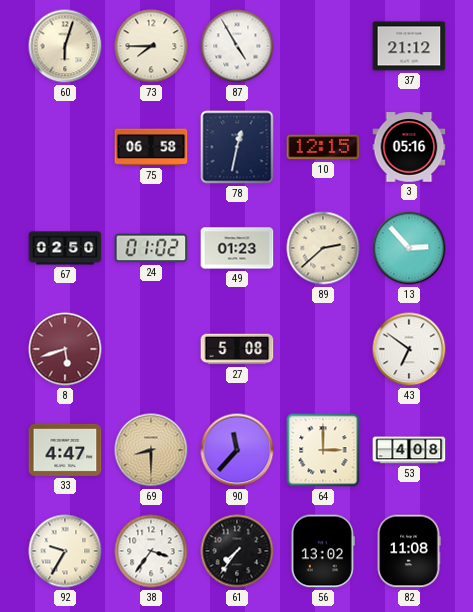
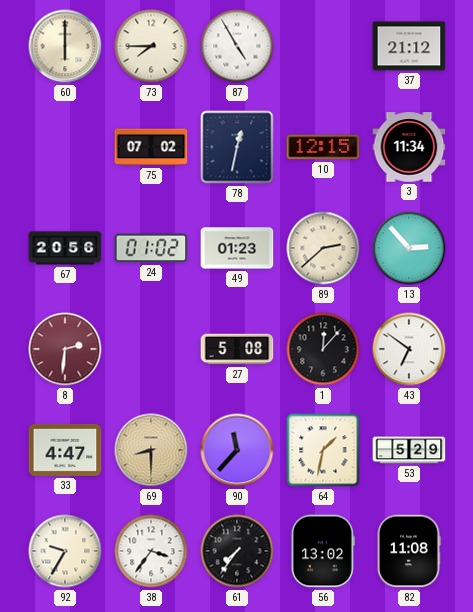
60: 6:03 -> 6:00 (65, 46)
75: 06:58 -> 07:02 (151, 147)
3: 05:16 -> 11:34 (409, 147)
67: 02:50 -> 20:56 (65, 248)
8: 5:42 -> 2:31 (65, 349)
1: none -> 12:07 (323, 349)
64: 3:00 -> 1:32 (323, 450)
53: 4:08 -> 5:29 (409, 450)
